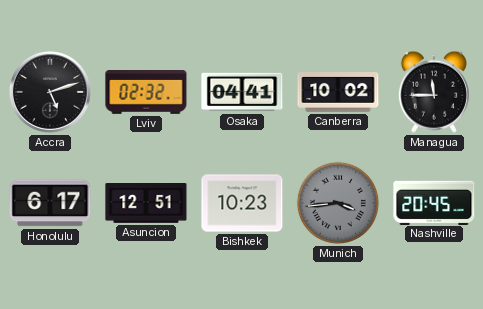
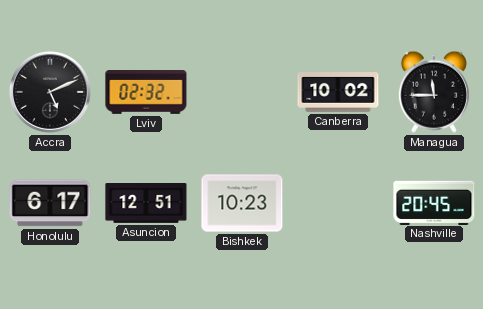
Accra: 5:12 -> 5:11 (50, 92)
Osaka: 04:41 -> none (242, 92)
Munich: 3:44 -> none (338, 203)
